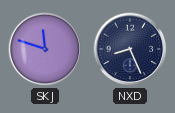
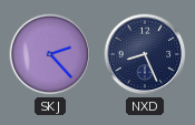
SKJ: 11:48 -> 2:23 (50, 54)
